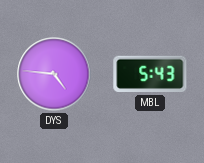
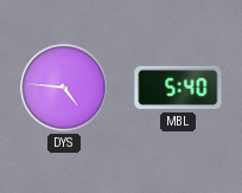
MBL: 5:43 -> 5:40 (178, 88)
